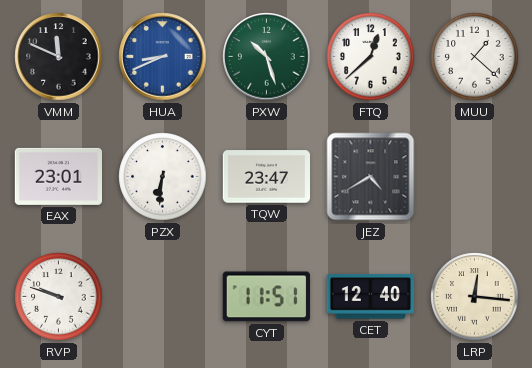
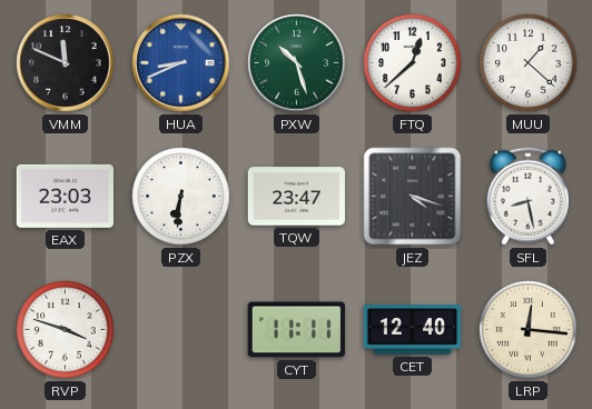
EAX: 23:01 -> 23:03 (65, 196)
JEZ: 4:40 -> 4:18 (413, 197)
SFL: none -> 8:28 (527, 197)
RVP: 9:48 -> 3:48 (66, 330)
CYT: 11:51 -> 11:11 (296, 330)
